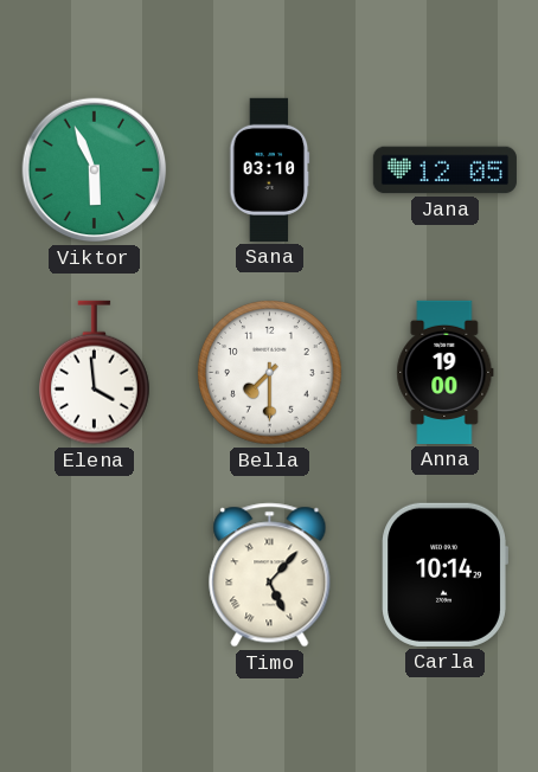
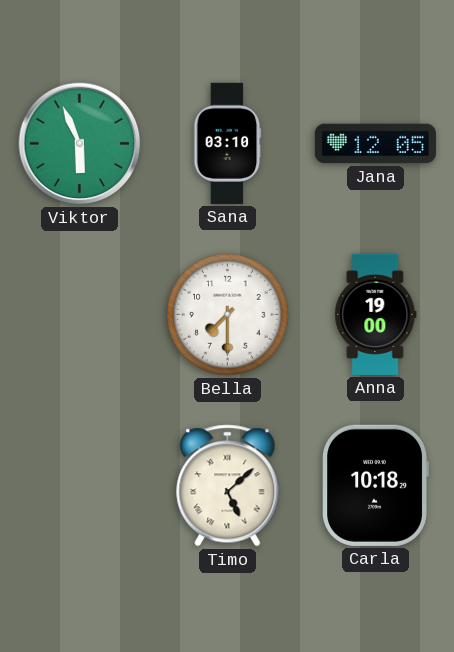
Elena: 3:59 -> none (95, 373)
Timo: 5:07 -> 5:08 (228, 486)
Carla: 10:14 -> 10:18 (375, 485)
